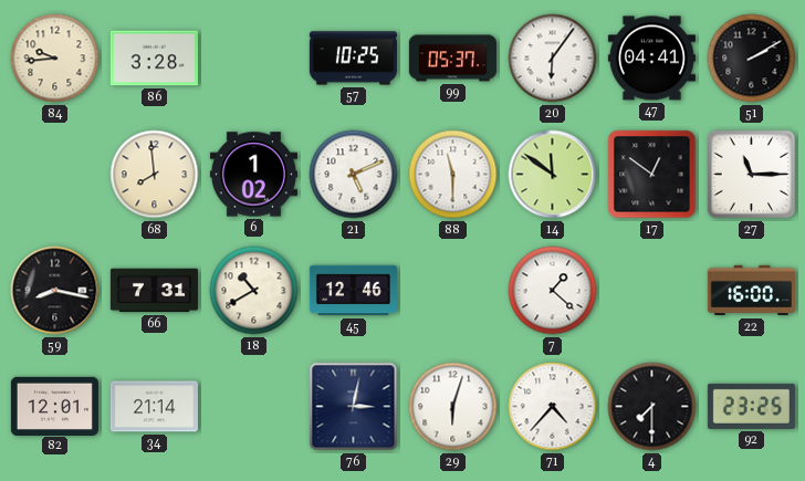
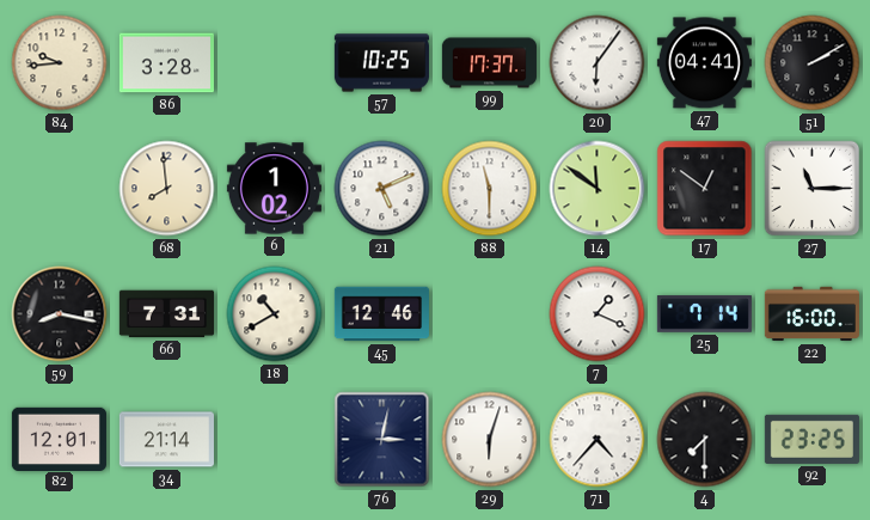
99: 05:37 -> 17:37 (489, 63)
7: 1:22 -> 1:19 (598, 314)
25: none -> 7:14 (704, 314)
